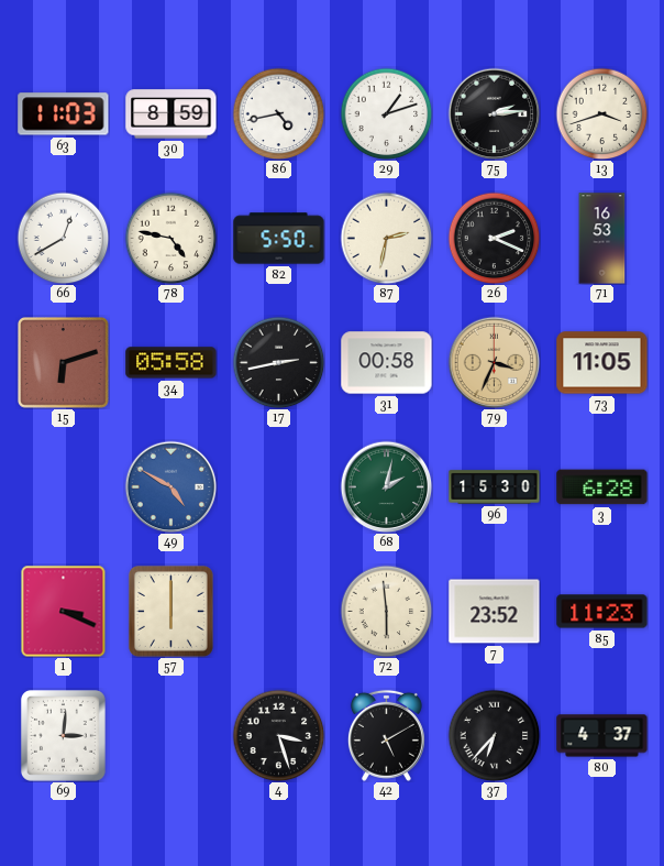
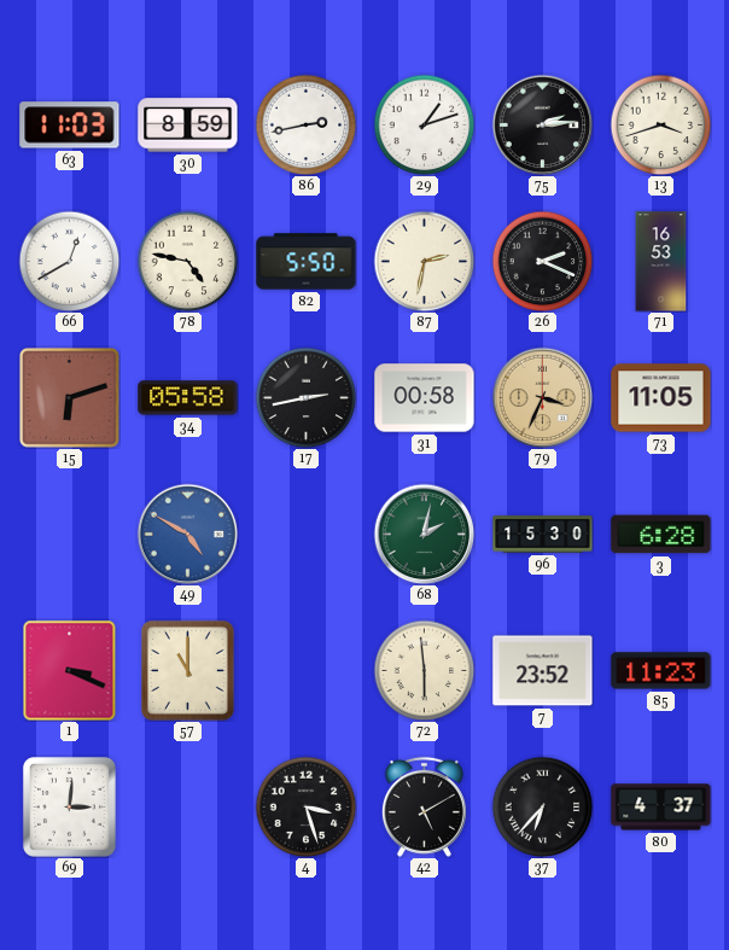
86: 4:43 -> 2:43 (305, 124)
57: 6:00 -> 11:00 (187, 670)
